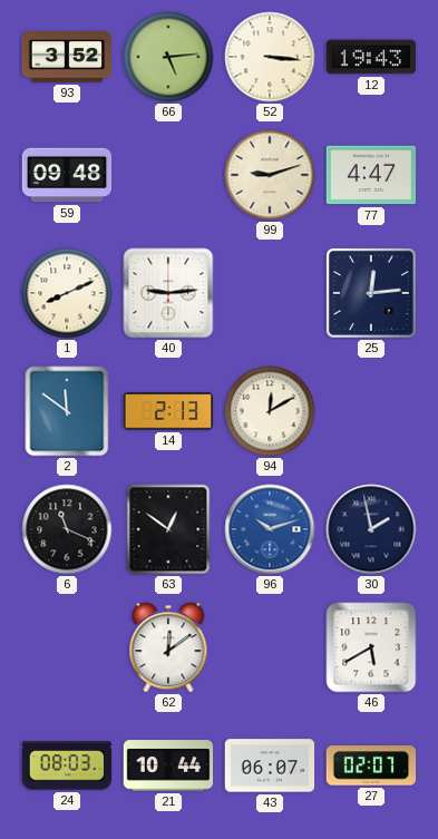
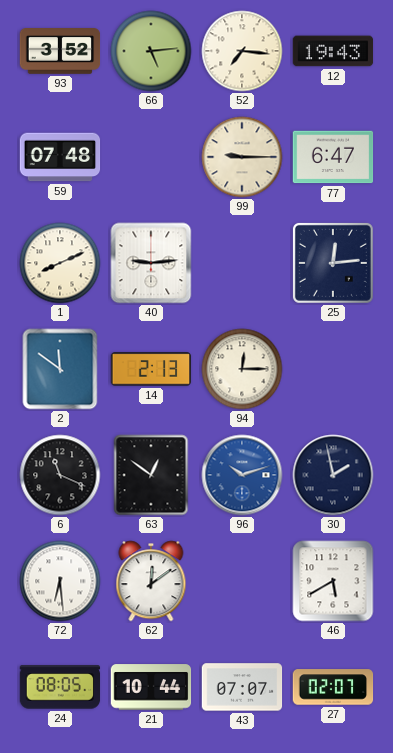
52: 3:16 -> 7:16 (242, 51)
59: 09:48 -> 07:48 (60, 157)
99: 9:12 -> 9:15 (242, 157)
77: 4:47 -> 6:47 (333, 157)
94: 12:10 -> 12:15 (242, 369)
72: none -> 6:29 (60, 581)
24: 08:03 -> 08:05 (60, 687)
43: 06:07 -> 07:07 (242, 687)
